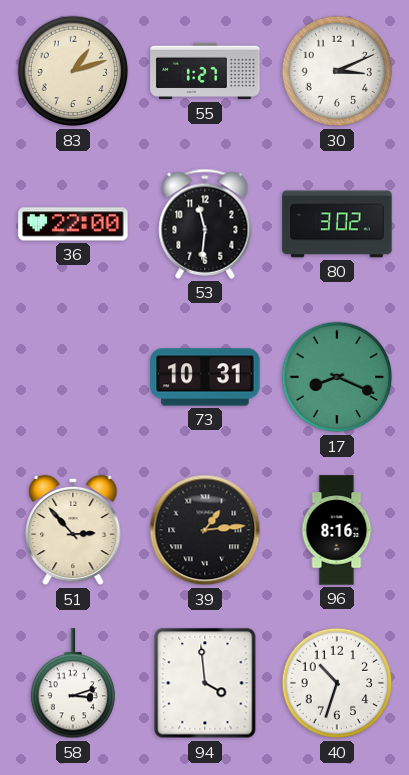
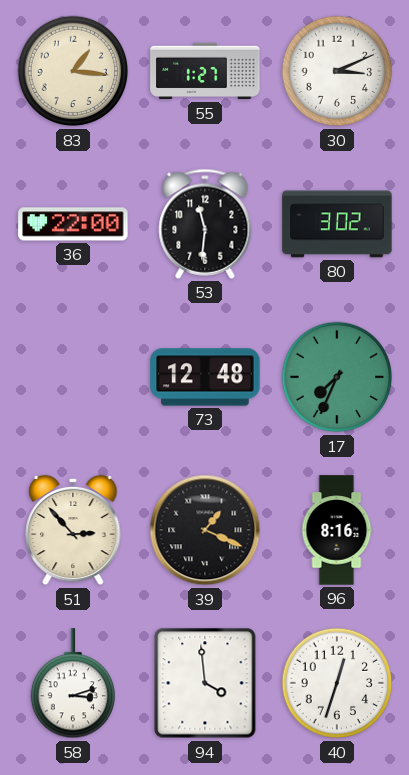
83: 1:12 -> 1:16 (73, 71)
73: 10:31 -> 12:48 (205, 377)
17: 8:19 -> 7:34 (337, 377)
39: 1:14 -> 1:19 (205, 530)
40: 10:33 -> 12:33 (337, 683)
